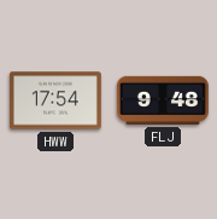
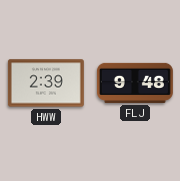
HWW: 17:54 -> 2:39 (46, 83)
